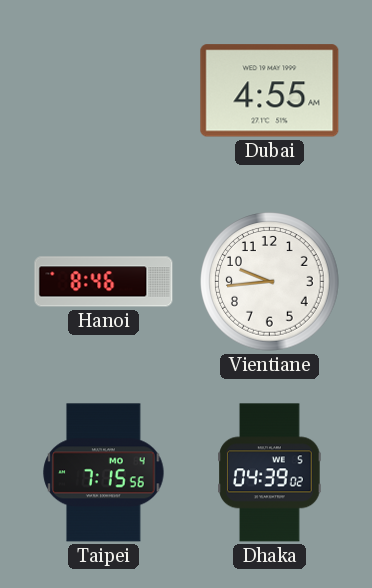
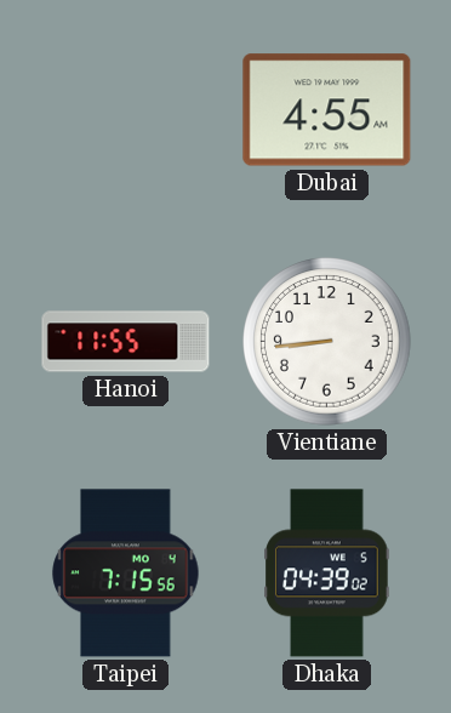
Hanoi: 8:46 -> 11:55 (126, 342)
Vientiane: 9:44 -> 8:44 (327, 342)
